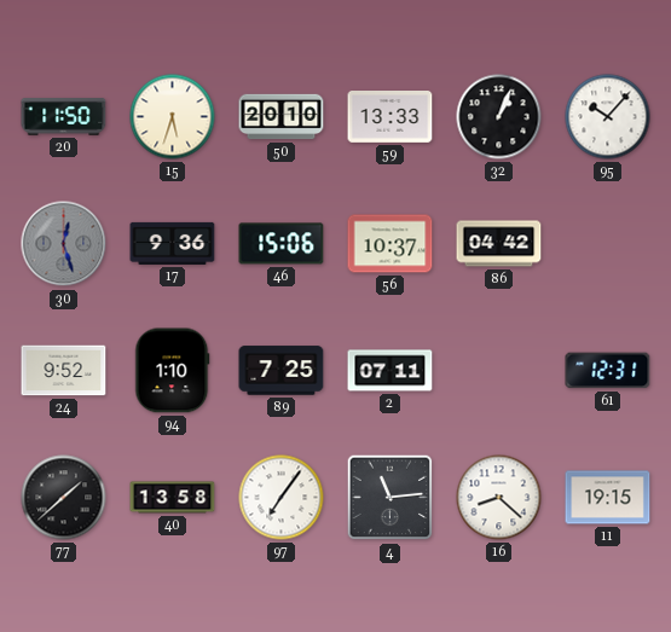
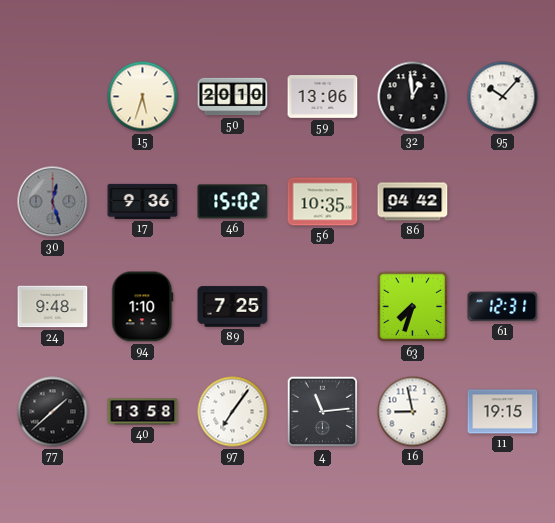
20: 11:50 -> none (64, 117)
59: 13:33 -> 13:06 (323, 97)
32: 1:04 -> 12:59 (413, 97)
46: 15:06 -> 15:02 (233, 202)
56: 10:37 -> 10:35 (323, 202)
24: 9:52 -> 9:48 (53, 307)
2: 07:11 -> none (391, 371)
63: none -> 7:33 (413, 307)
16: 8:22 -> 8:58 (413, 412)
